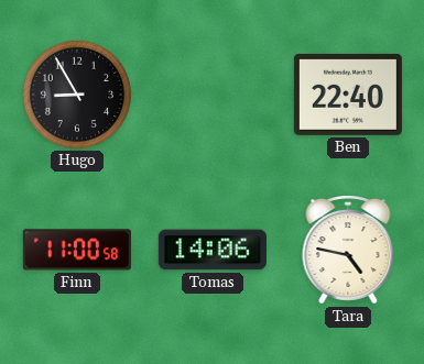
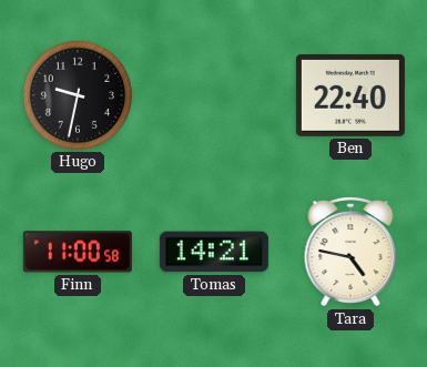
Hugo: 8:55 -> 9:32 (78, 95)
Tomas: 14:06 -> 14:21 (214, 252)
